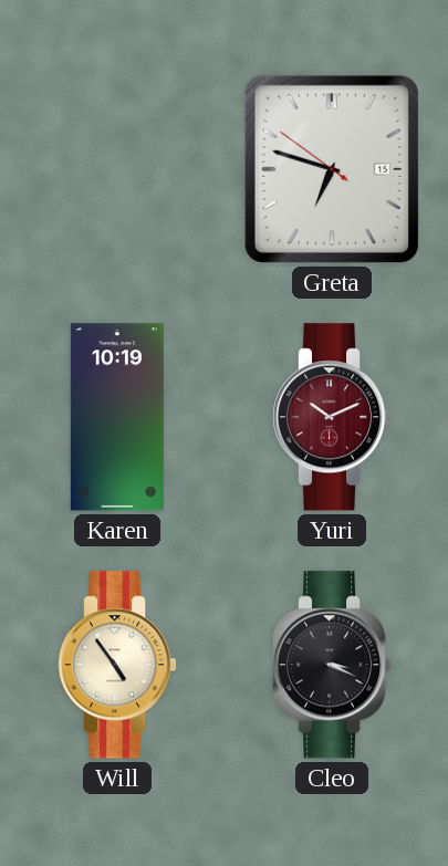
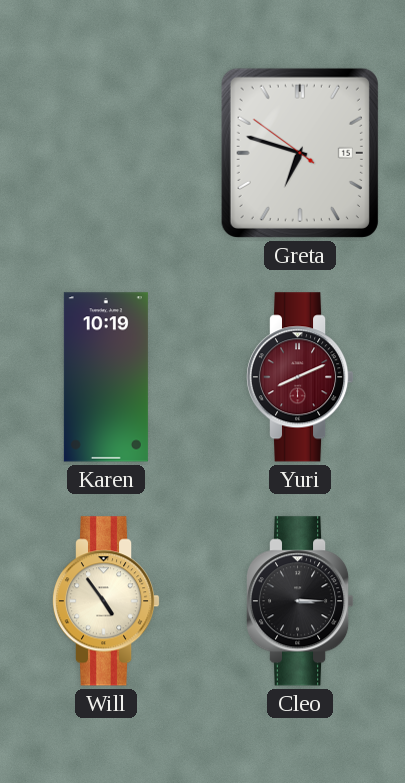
Yuri: 10:11 -> 8:11 (300, 377)
Cleo: 3:19 -> 3:15 (300, 601)
